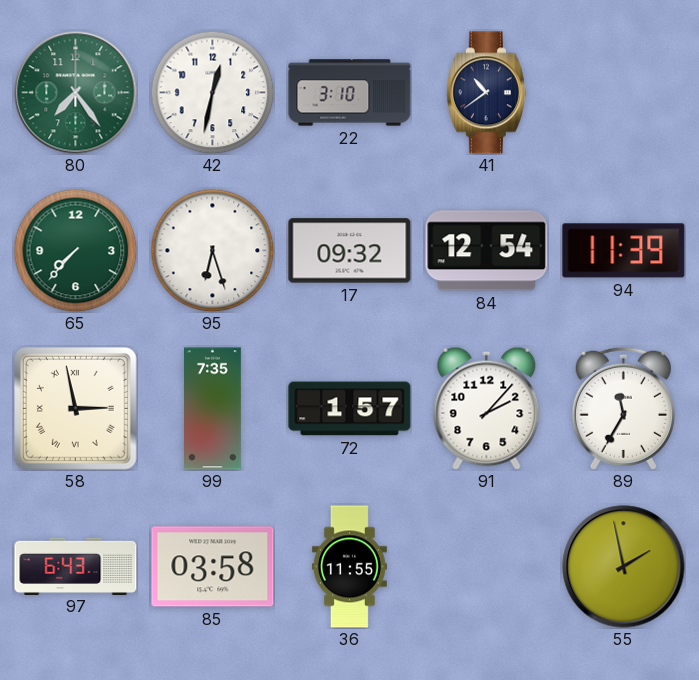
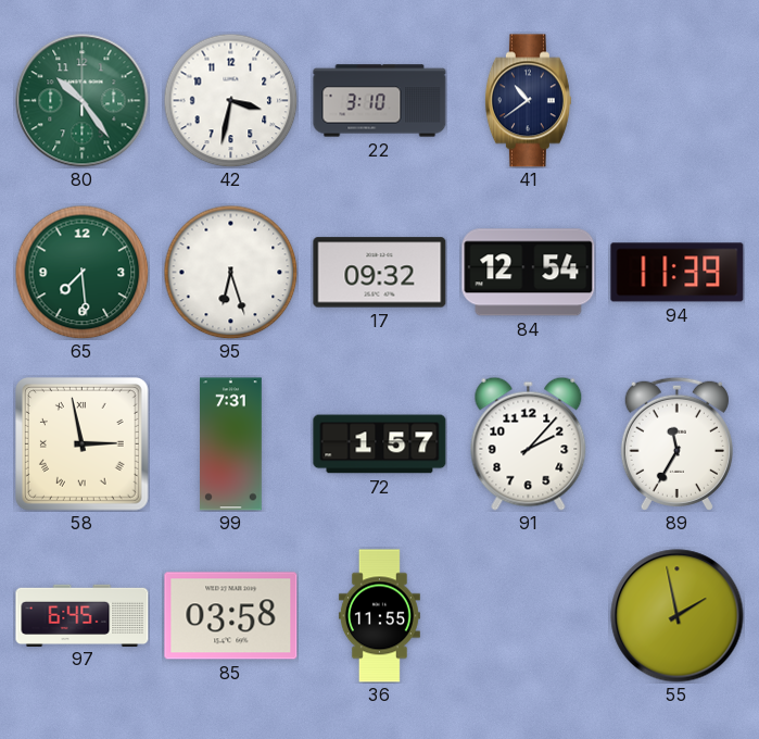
80: 7:24 -> 10:24 (83, 101)
42: 12:32 -> 3:32 (230, 100)
65: 7:37 -> 7:29 (81, 272)
99: 7:35 -> 7:31 (231, 444)
97: 6:43 -> 6:45 (83, 615)
